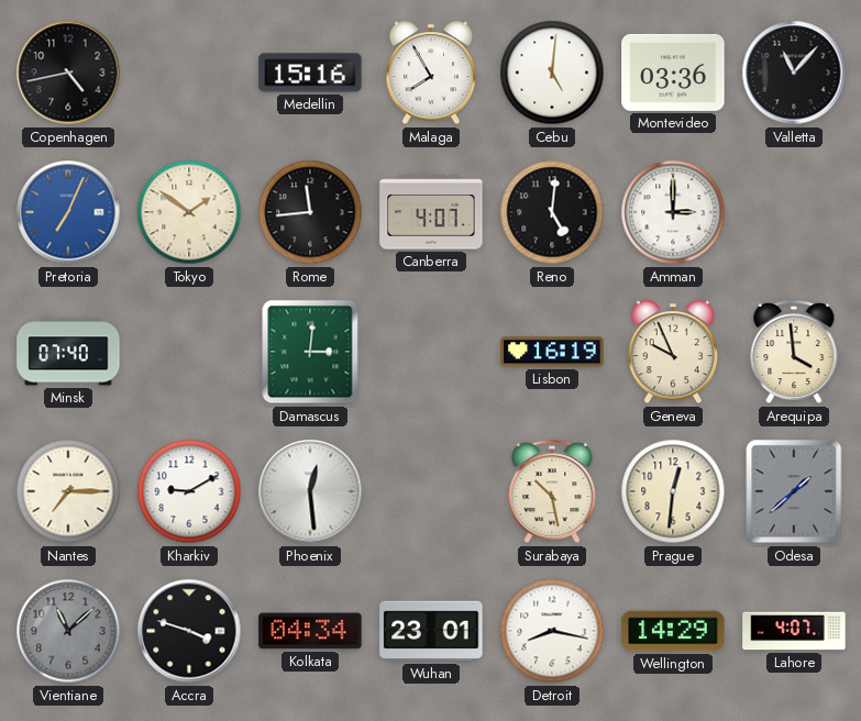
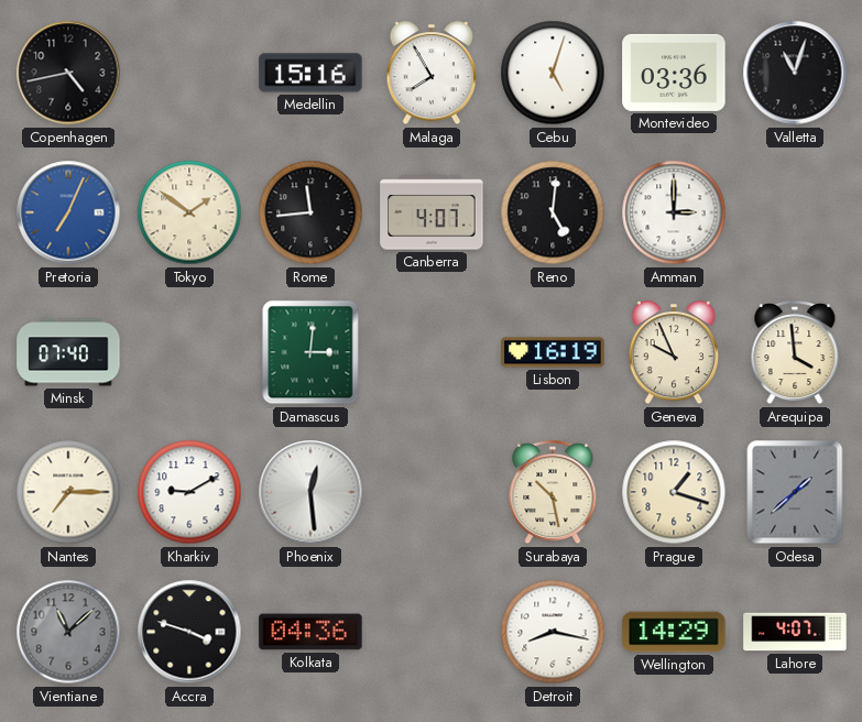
Cebu: 5:01 -> 5:03 (553, 73)
Valletta: 11:07 -> 11:03 (795, 73)
Prague: 12:31 -> 1:18 (674, 492)
Kolkata: 04:34 -> 04:36 (310, 632)
Wuhan: 23:01 -> none (431, 631)
